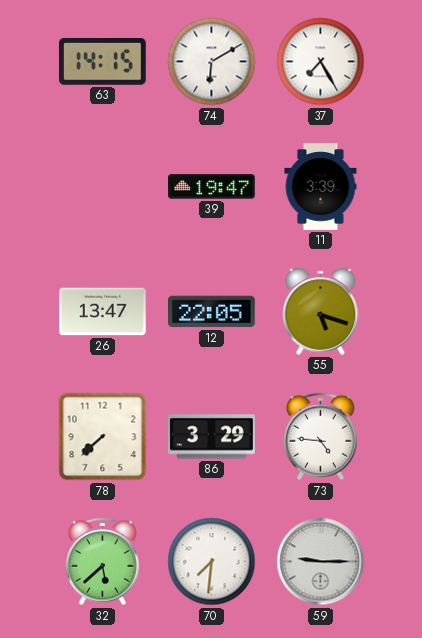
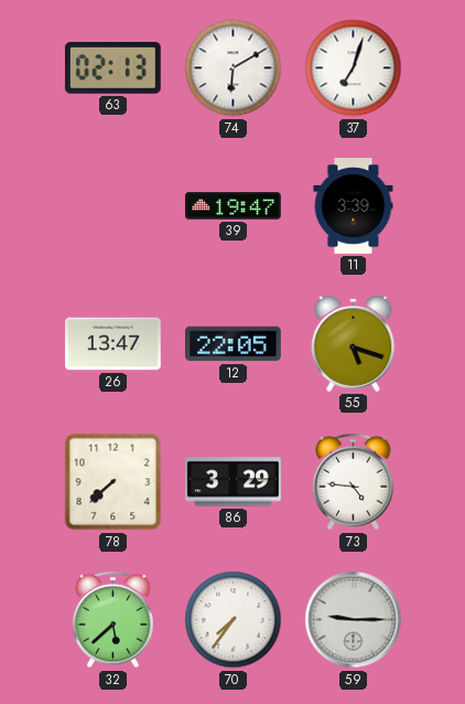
63: 14:15 -> 02:13 (113, 68)
37: 7:25 -> 7:03 (354, 68)
70: 7:31 -> 7:36 (234, 620)
